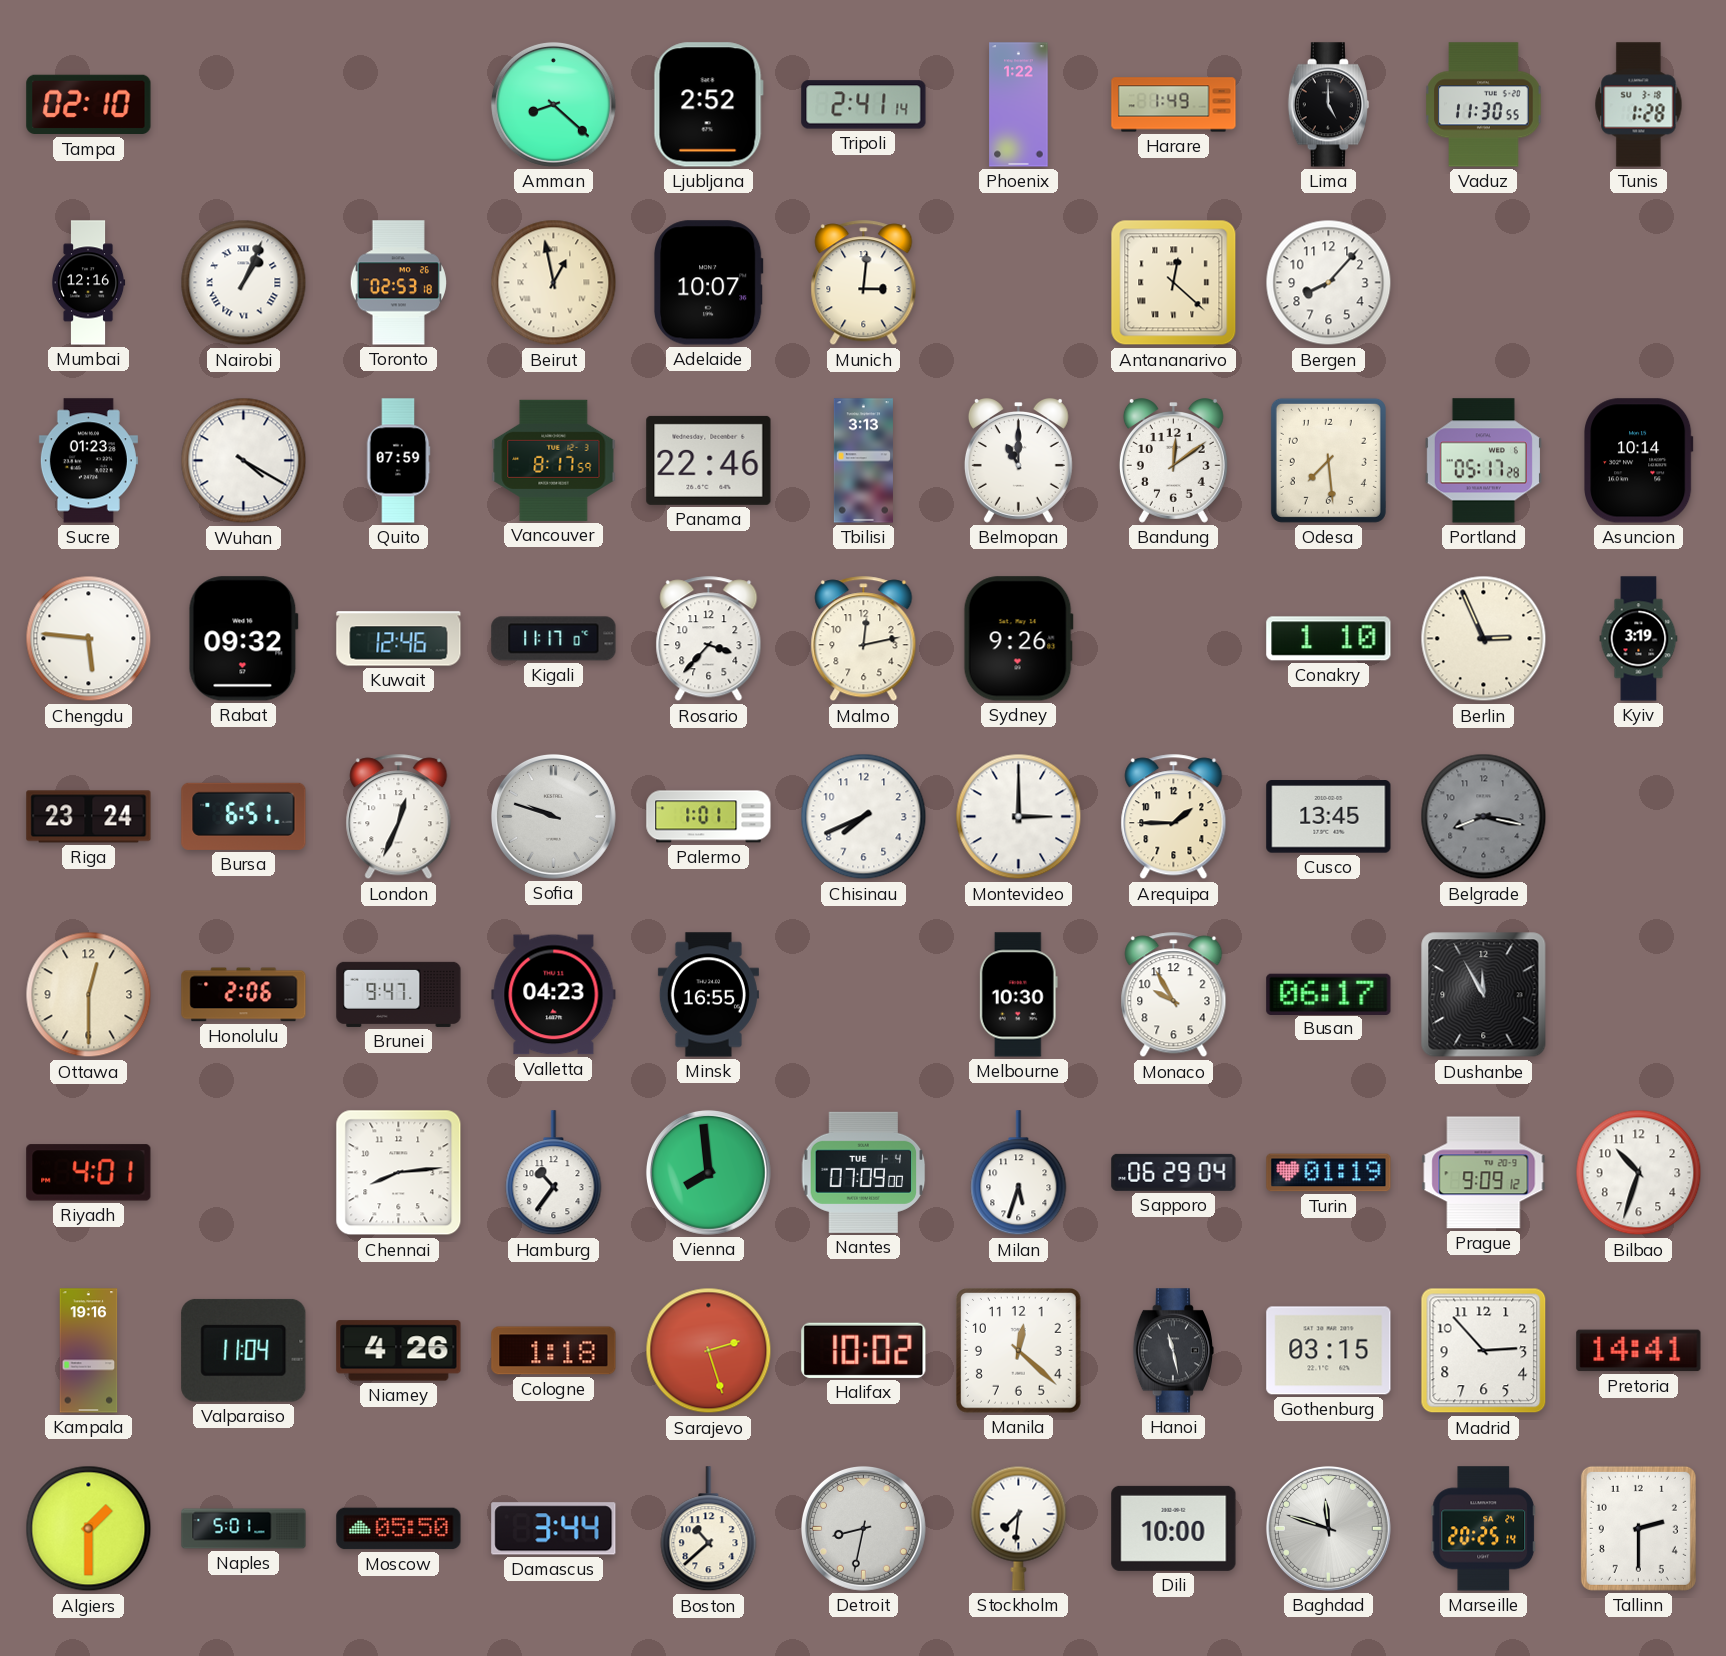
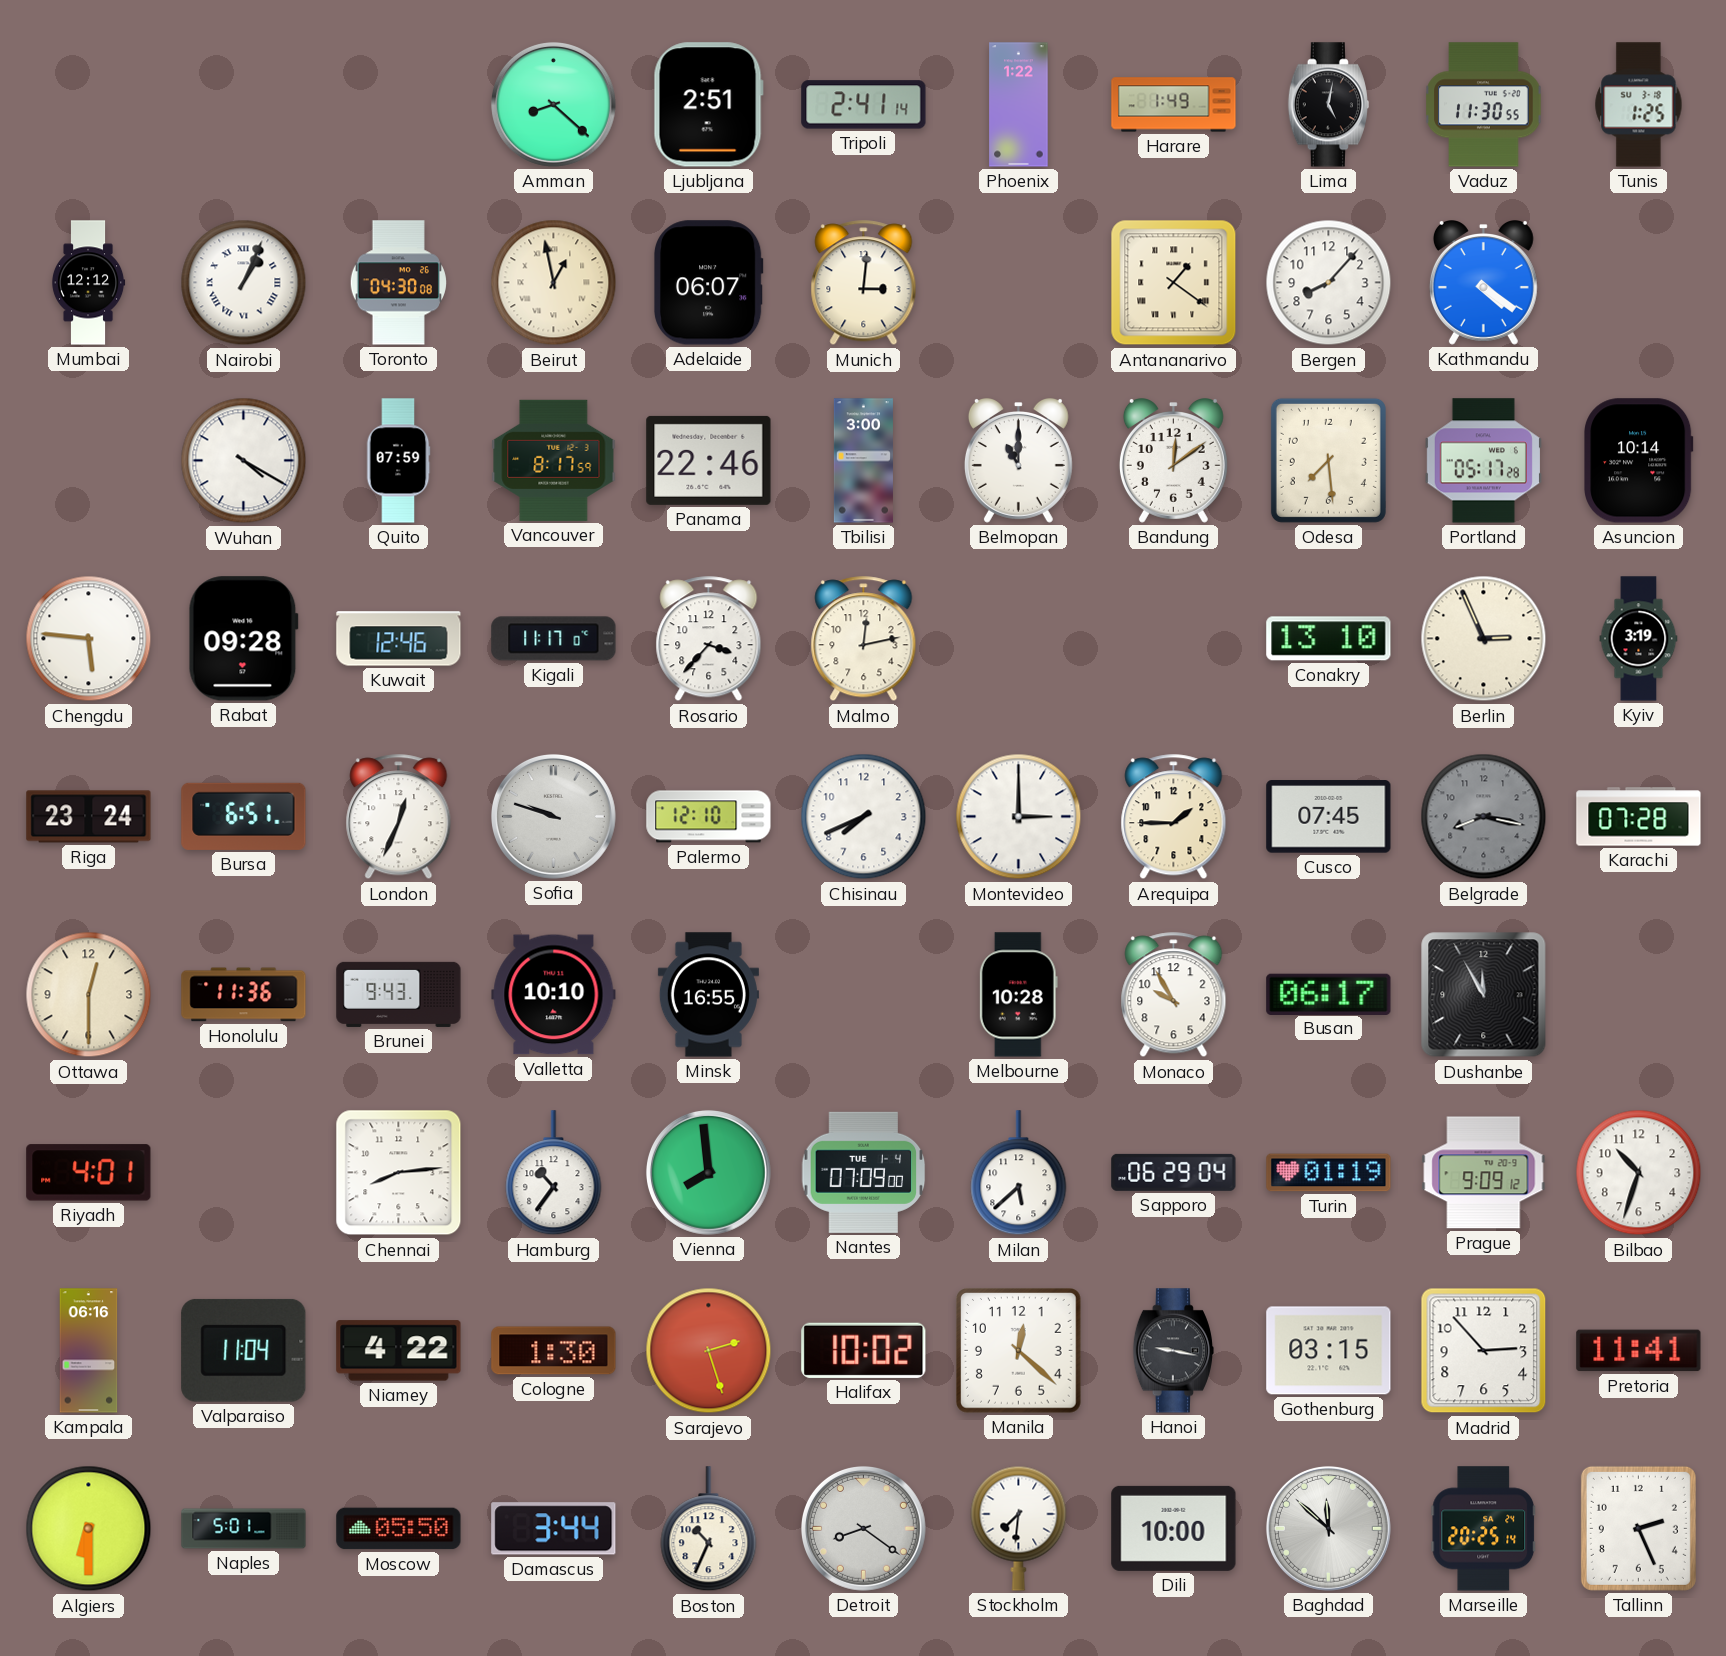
Tampa: 02:10 -> none (89, 105)
Ljubljana: 2:52 -> 2:51 (708, 105)
Lima: 5:00 -> 5:02 (1328, 105)
Tunis: 1:28 -> 1:25 (1639, 105)
Mumbai: 12:16 -> 12:12 (88, 283)
Toronto: 02:53 -> 04:30 (398, 283)
Adelaide: 10:07 -> 06:07 (708, 283)
Antananarivo: 12:22 -> 1:21 (1174, 283)
Kathmandu: none -> 4:21 (1483, 283)
Sucre: 01:23 -> none (88, 461)
Tbilisi: 3:13 -> 3:00 (863, 461)
Rabat: 09:32 -> 09:28 (243, 639)
Sydney: 9:26 -> none (1018, 639)
Conakry: 1:10 -> 13:10 (1329, 639)
Palermo: 1:01 -> 12:10 (709, 817)
Cusco: 13:45 -> 07:45 (1329, 817)
Karachi: none -> 07:28 (1639, 817)
Honolulu: 2:06 -> 11:36 (244, 995)
Brunei: 9:47 -> 9:43 (399, 994)
Valletta: 04:23 -> 10:10 (554, 995)
Melbourne: 10:30 -> 10:28 (1018, 995)
Milan: 5:33 -> 5:38 (1019, 1173)
Kampala: 19:16 -> 06:16 (89, 1351)
Niamey: 4:26 -> 4:22 (399, 1351)
Cologne: 1:18 -> 1:30 (554, 1351)
Hanoi: 11:28 -> 9:17 (1173, 1351)
Pretoria: 14:41 -> 11:41 (1639, 1351)
Algiers: 1:30 -> 6:30 (89, 1529)
Boston: 10:38 -> 10:34 (709, 1529)
Detroit: 8:32 -> 8:21 (863, 1528)
Baghdad: 11:48 -> 11:52 (1328, 1528)
Tallinn: 2:30 -> 2:26 (1638, 1528)
